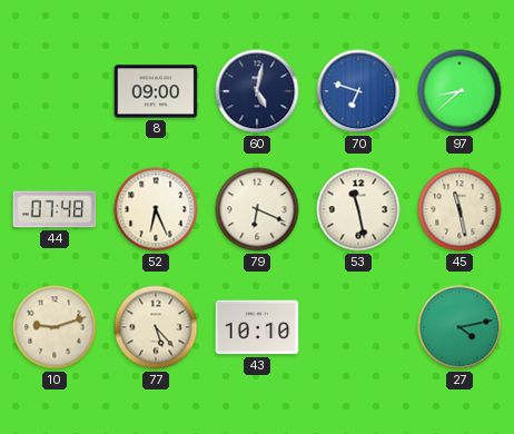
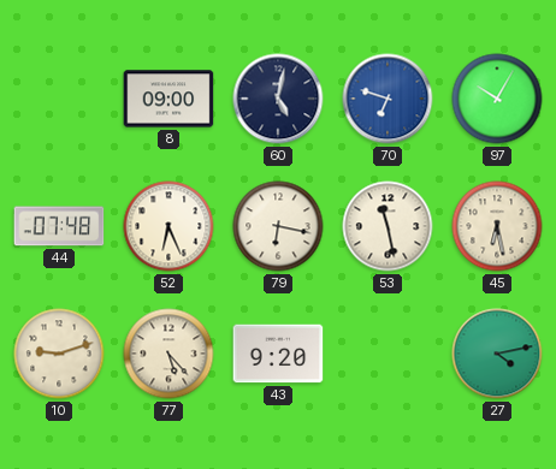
97: 8:38 -> 10:05 (497, 99)
79: 6:19 -> 6:17 (278, 226)
45: 11:28 -> 6:28 (497, 226)
43: 10:10 -> 9:20 (278, 354)
